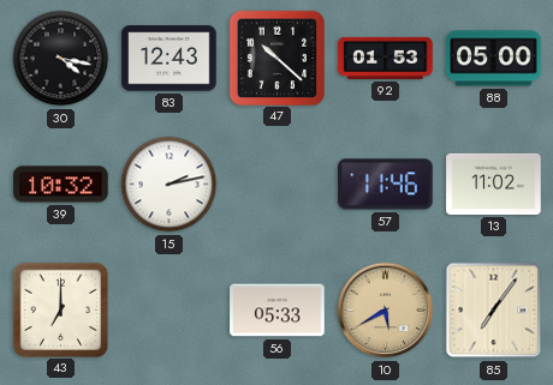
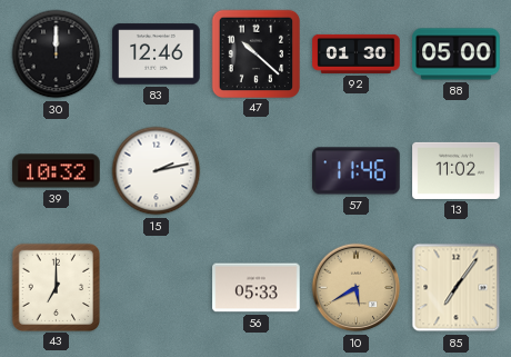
30: 4:17 -> 12:00 (57, 54)
83: 12:43 -> 12:46 (157, 54)
92: 01:53 -> 01:30 (357, 53)
